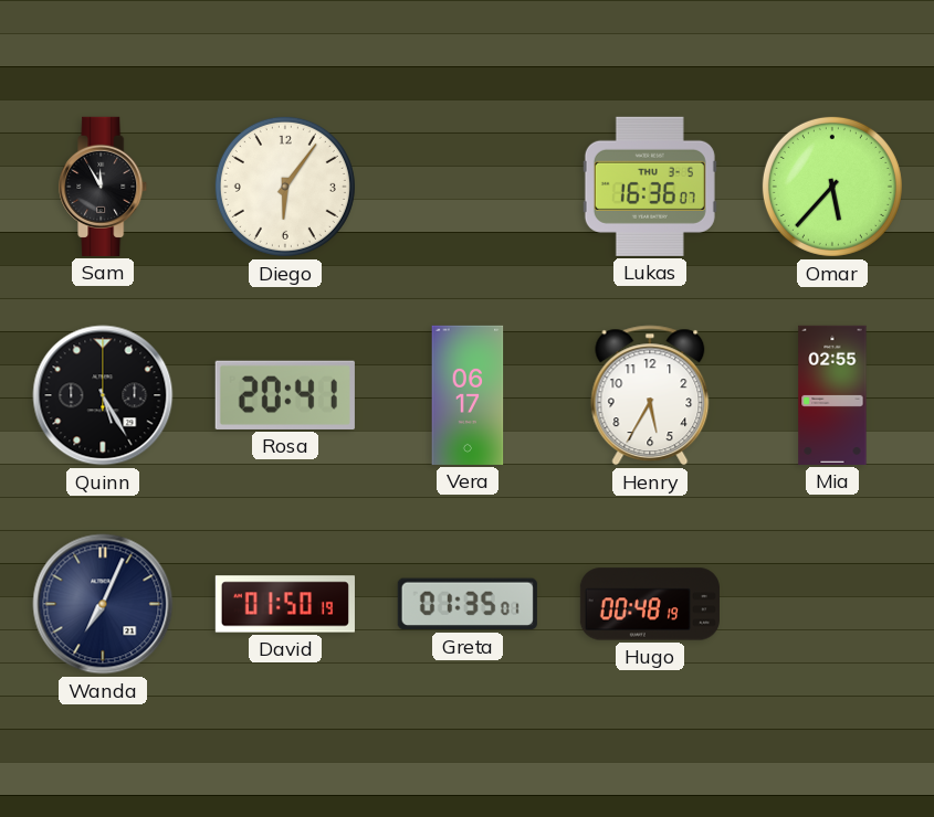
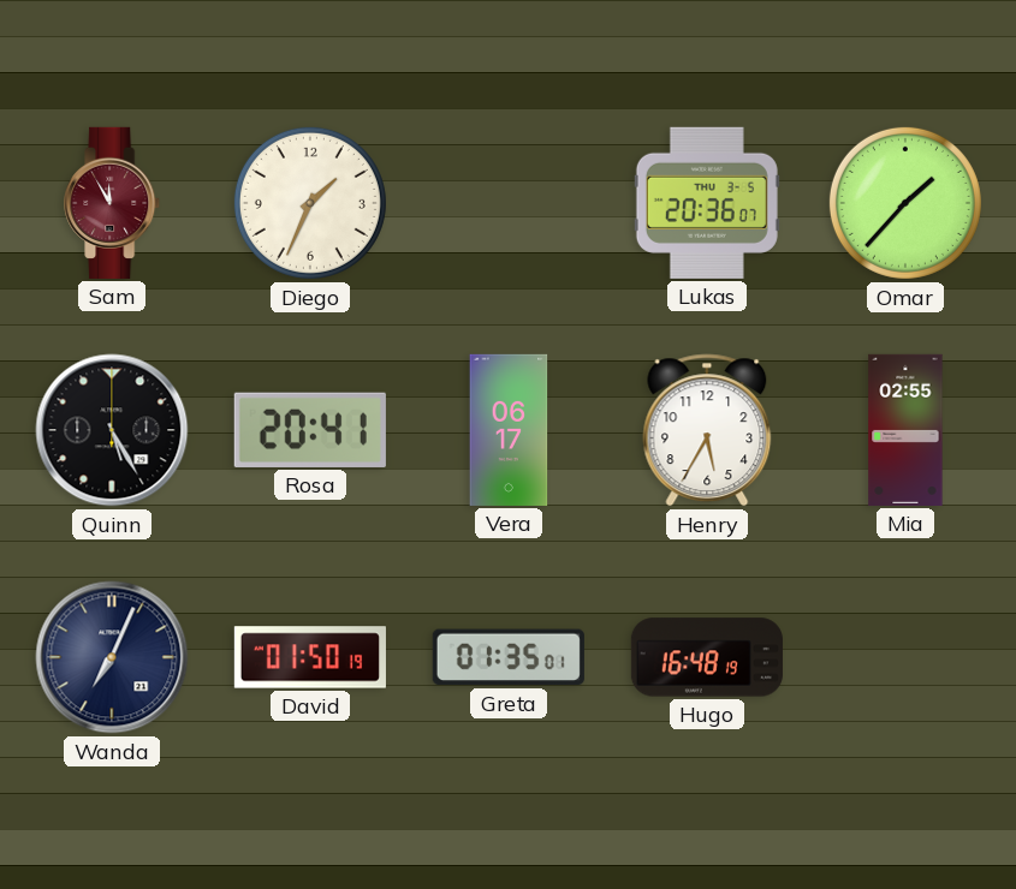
Sam dial: black -> burgundy (113, 203)
Diego: 6:06 -> 1:34 (310, 203)
Lukas: 16:36 -> 20:36 (707, 203)
Omar: 5:37 -> 1:37 (905, 203)
Hugo: 00:48 -> 16:48 (707, 657)
